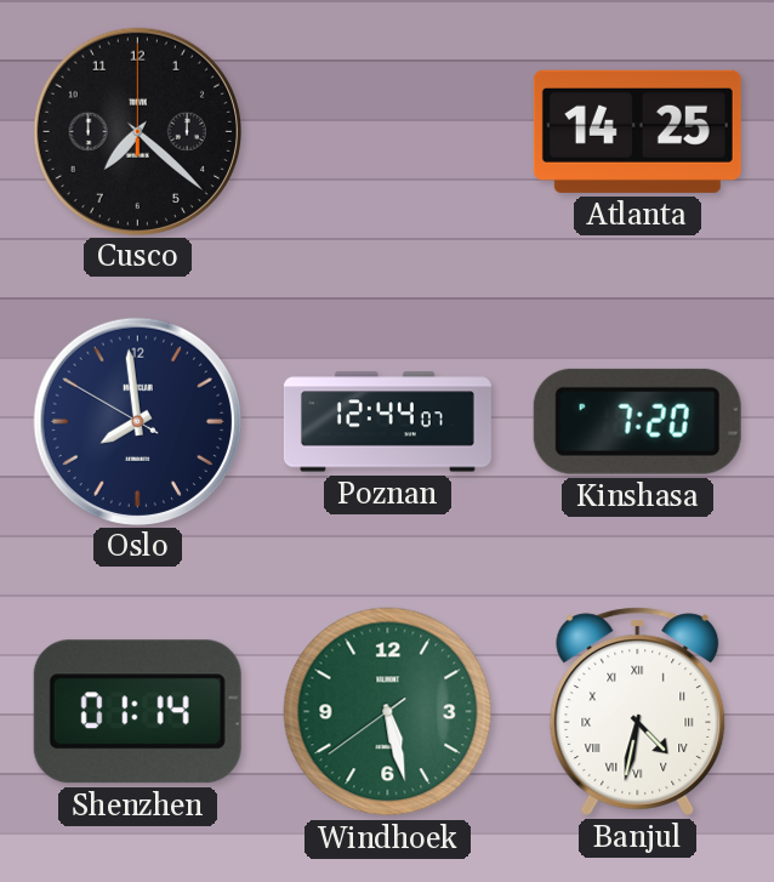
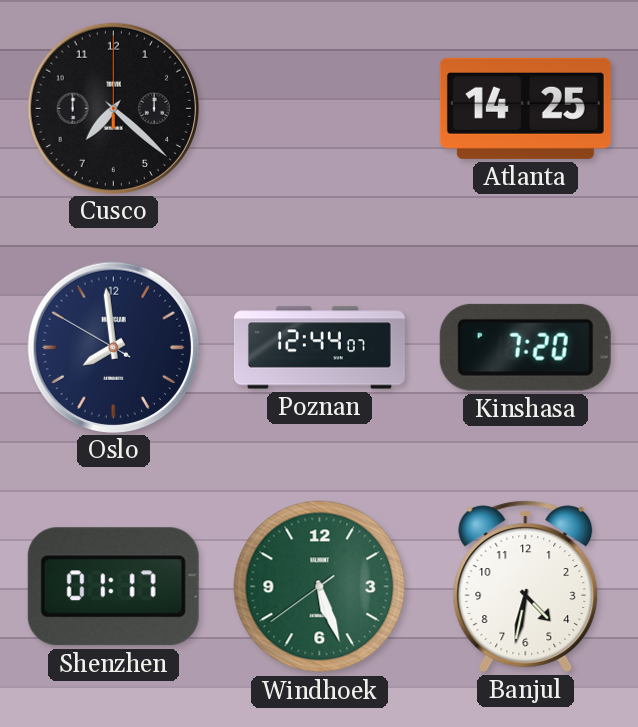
Shenzhen: 01:14 -> 01:17 (113, 587)
Windhoek: 5:27 -> 5:26 (320, 587)
Banjul numerals: Roman -> Arabic (526, 586)
